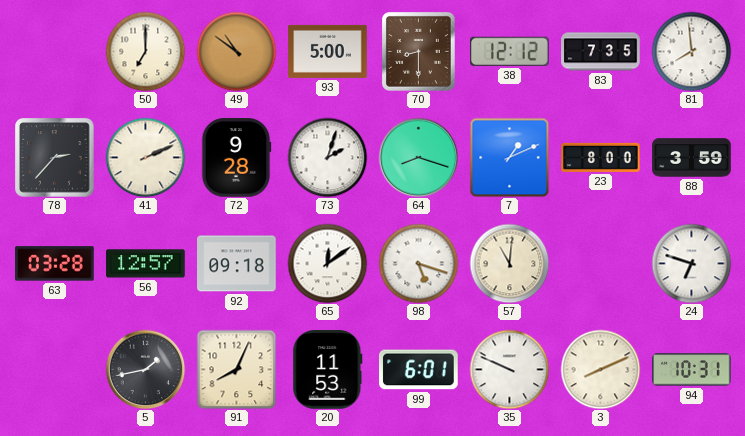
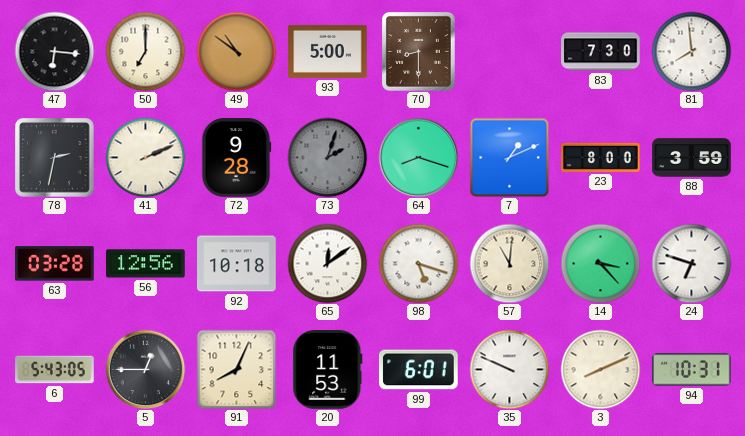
47: none -> 6:16 (54, 51)
38: 12:12 -> none (510, 51)
83: 7:35 -> 7:30 (601, 52)
78: 2:37 -> 2:32 (55, 158)
73 dial: white -> grey (327, 157)
56: 12:57 -> 12:56 (146, 264)
92: 09:18 -> 10:18 (237, 264)
14: none -> 3:23 (600, 263)
6: none -> 5:43 (55, 370)
5: 1:43 -> 12:45 (145, 369)
